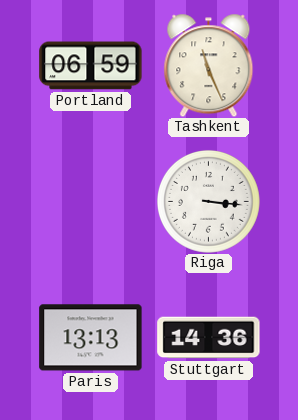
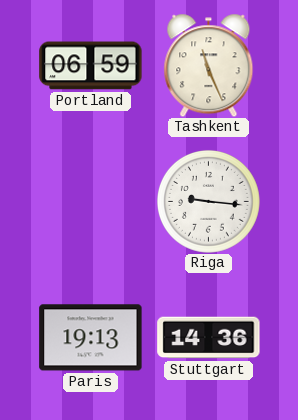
Riga: 3:16 -> 9:16 (209, 202)
Paris: 13:13 -> 19:13 (91, 338)
